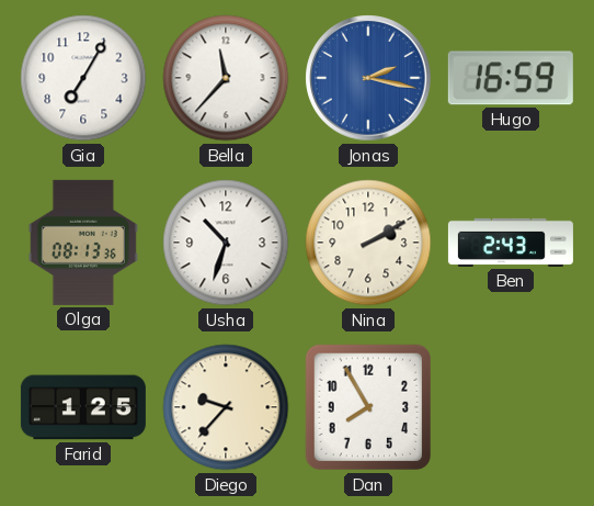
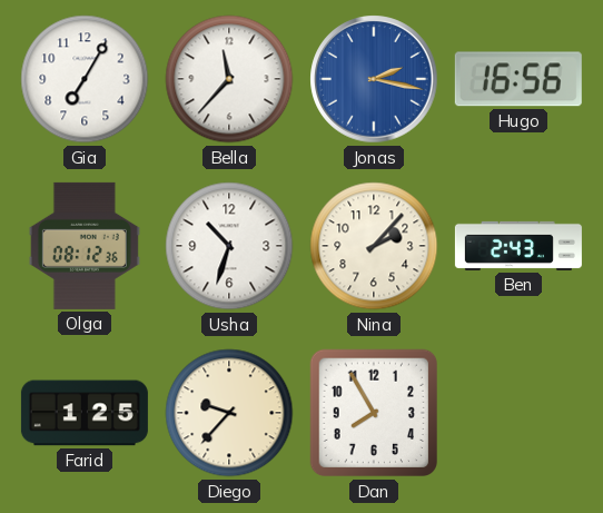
Hugo: 16:59 -> 16:56 (518, 79)
Olga: 08:13 -> 08:12 (85, 246)
Nina: 2:10 -> 2:07 (374, 246)
